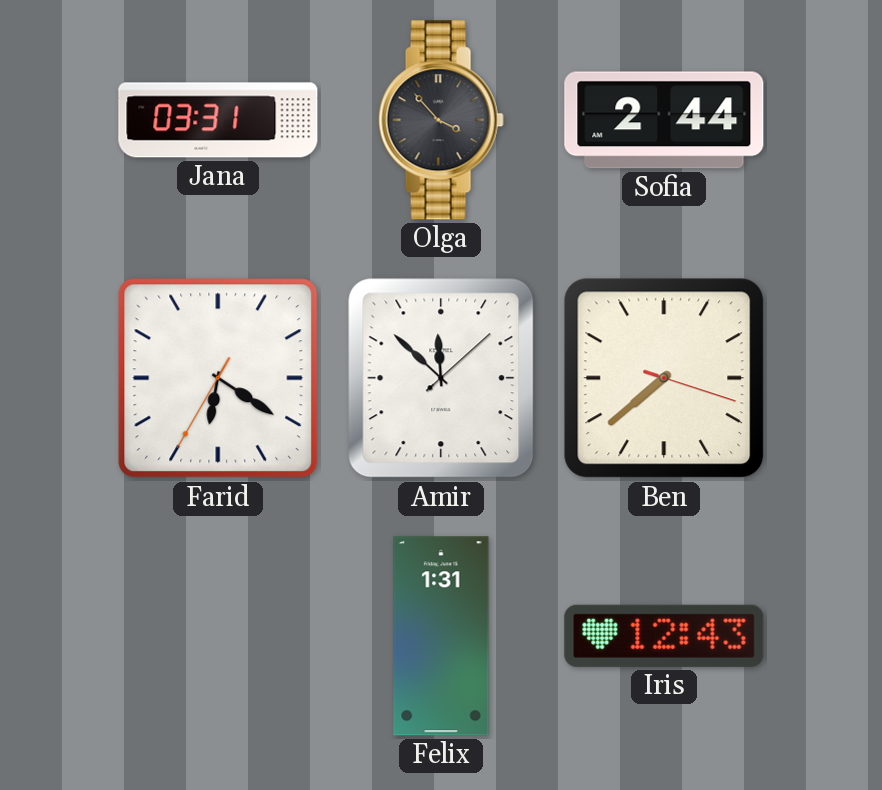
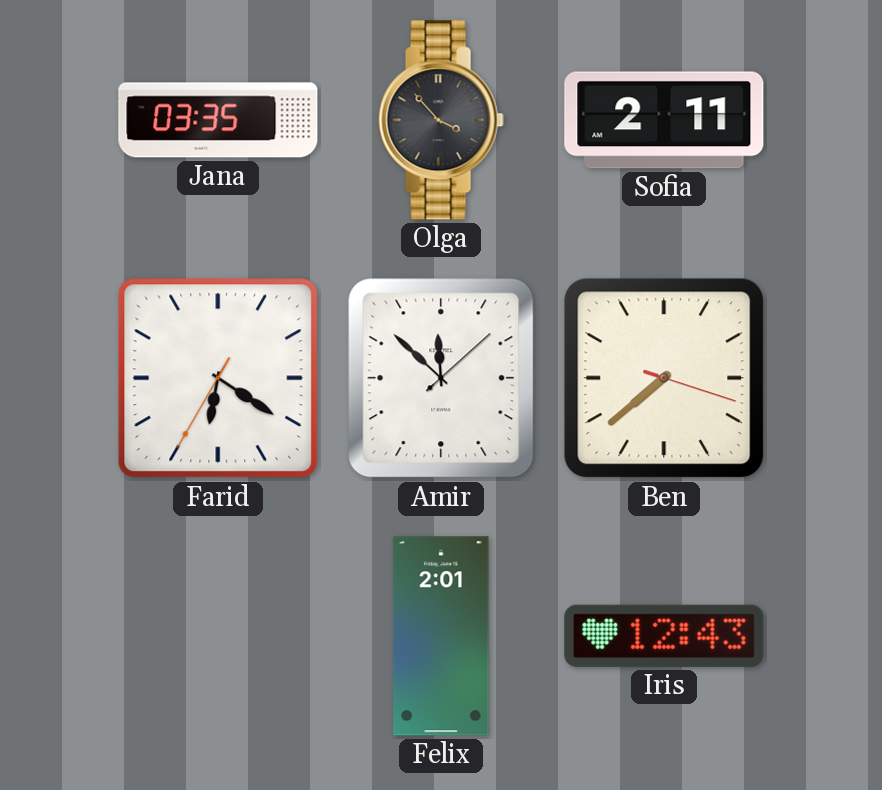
Jana: 03:31 -> 03:35 (218, 120)
Sofia: 2:44 -> 2:11 (664, 120)
Felix: 1:31 -> 2:01 (441, 636)
